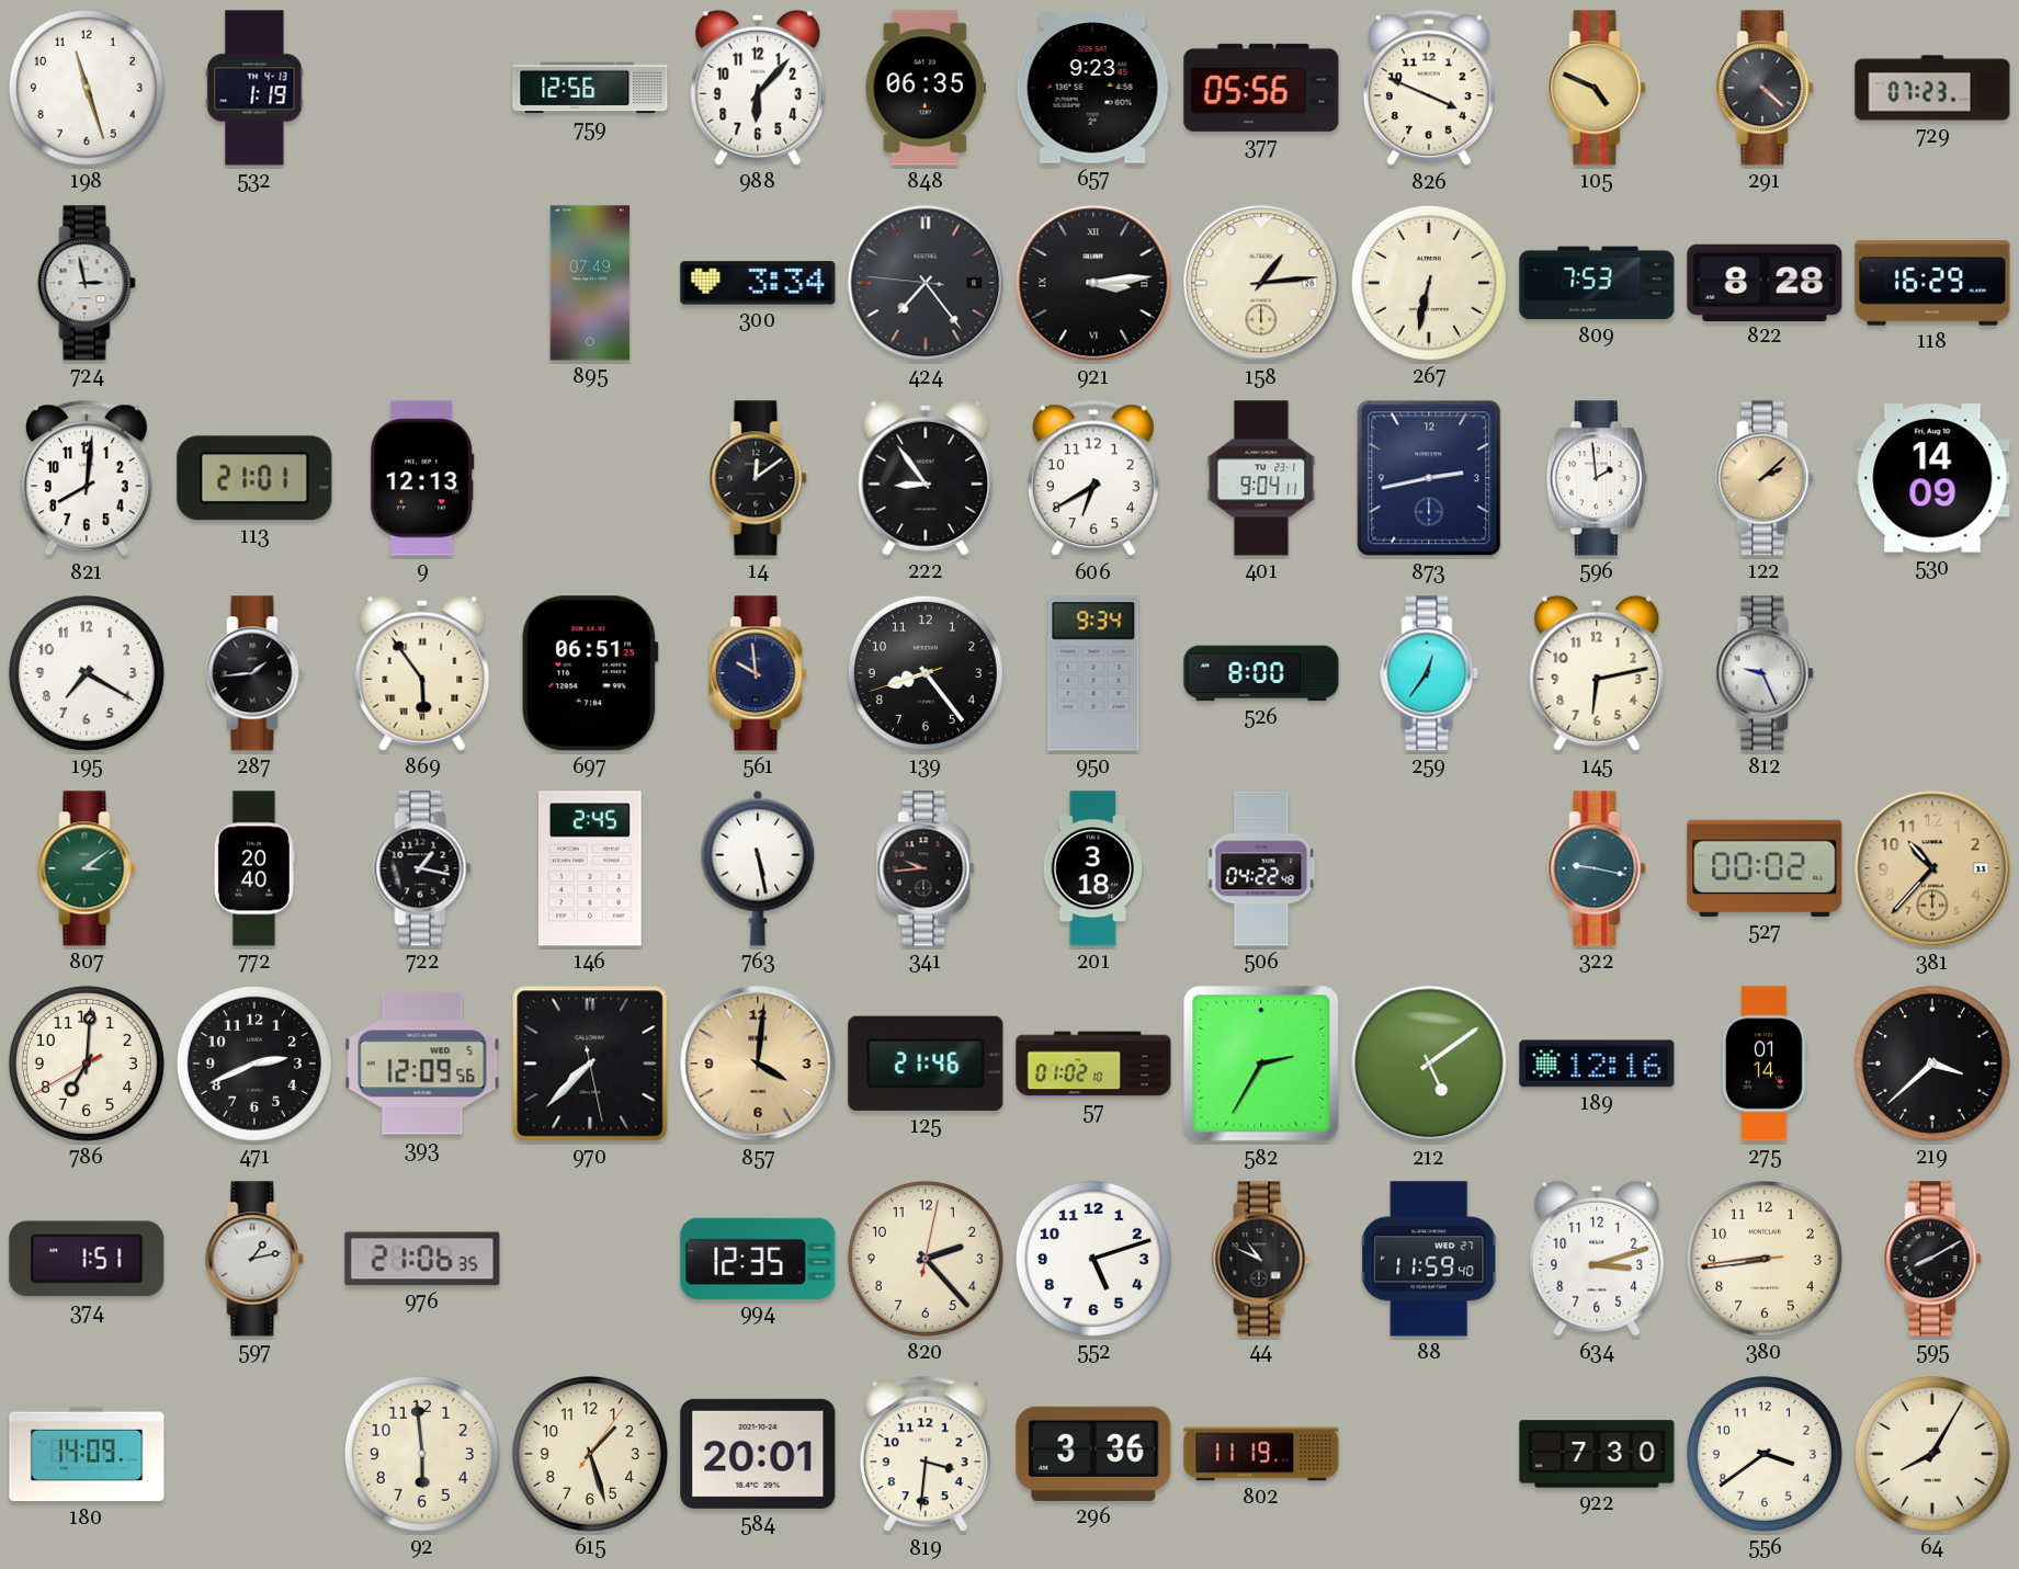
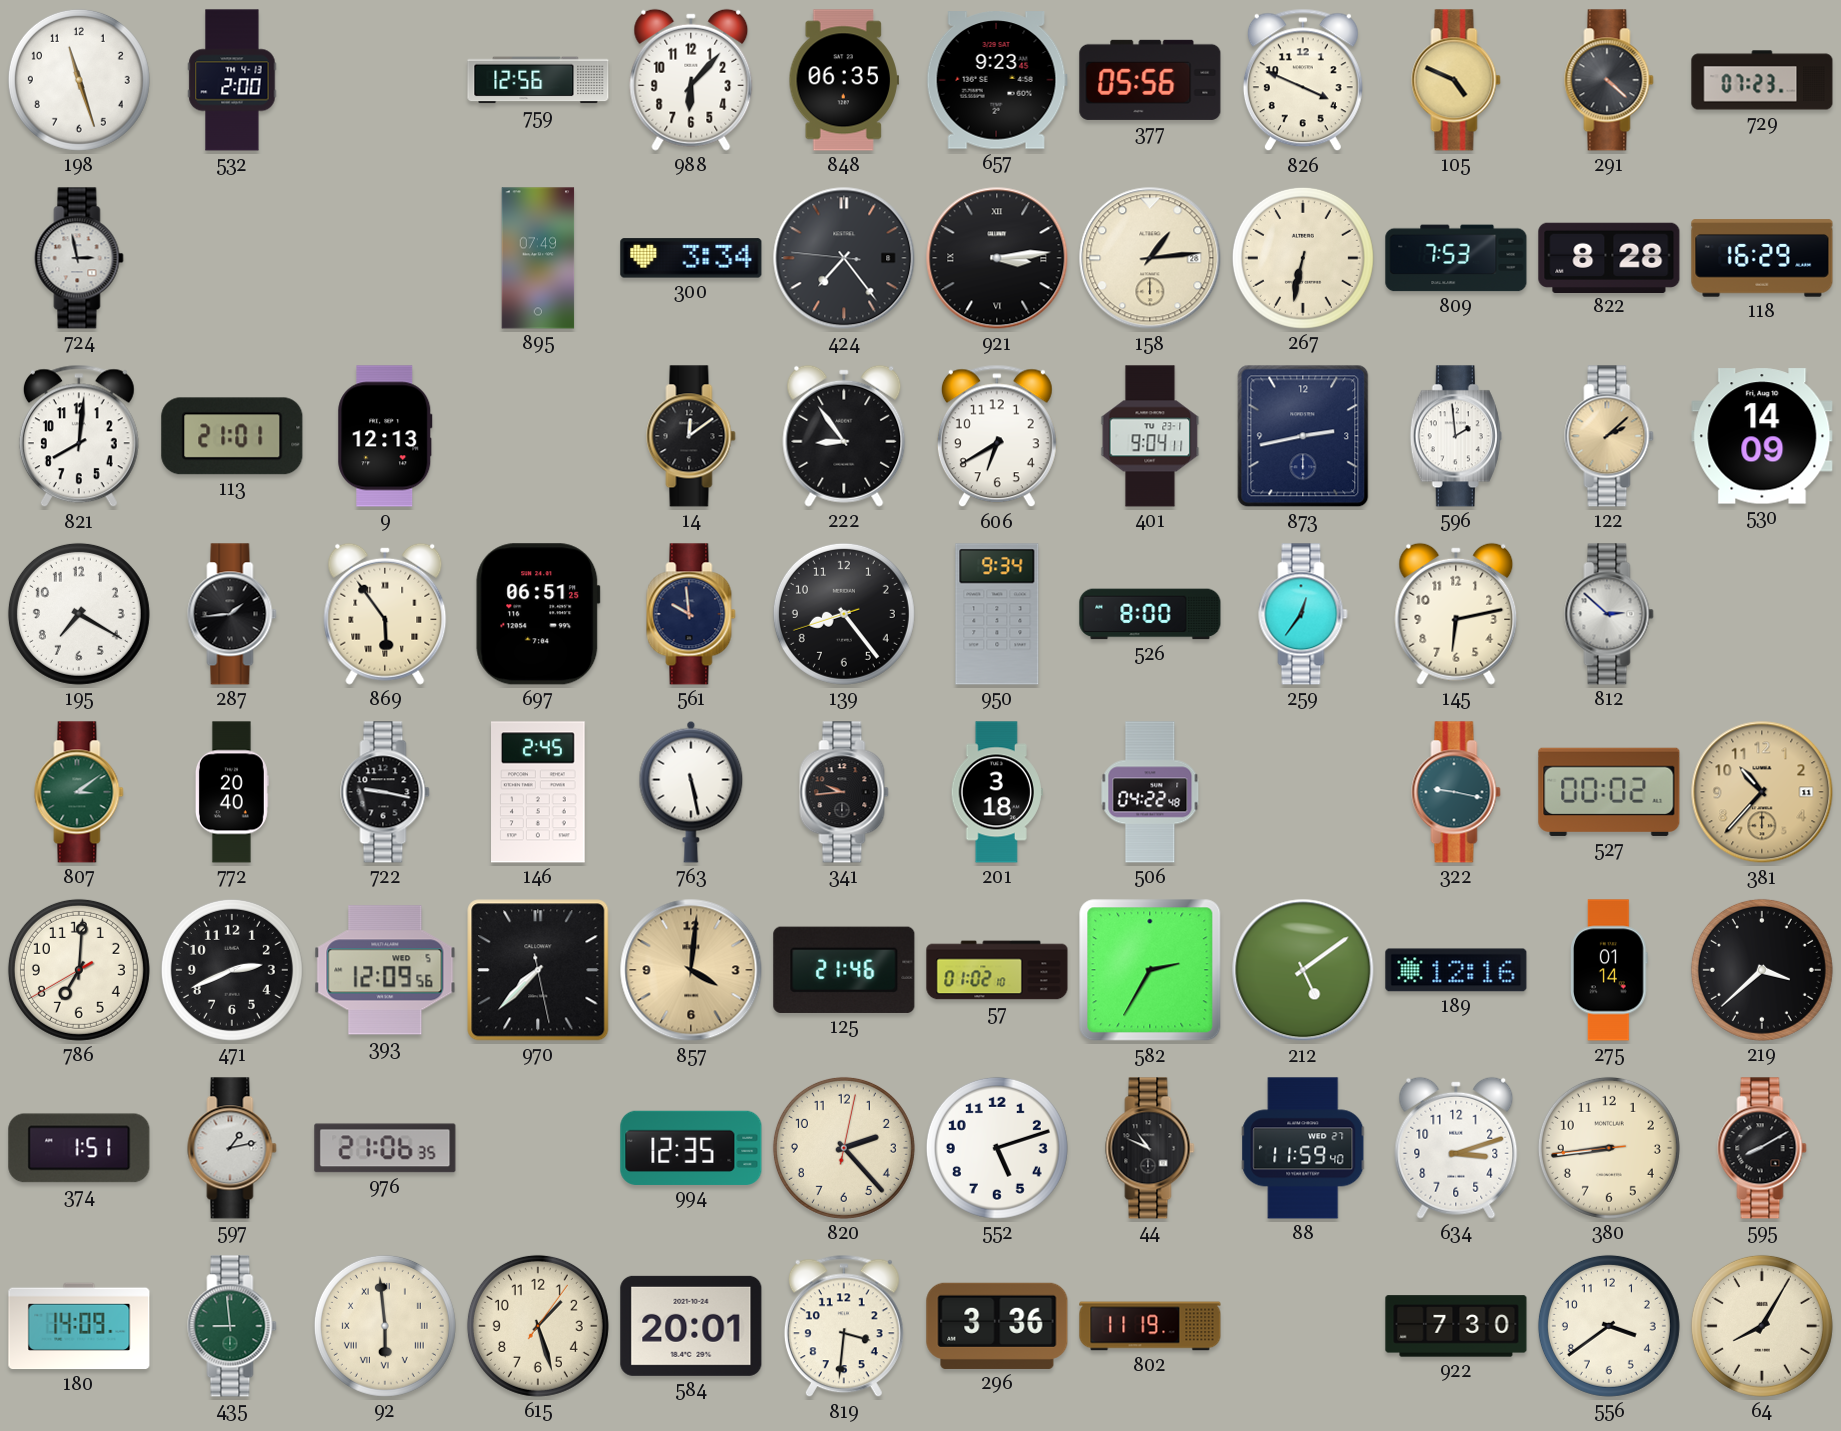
532: 1:19 -> 2:00 (232, 80)
812: 9:26 -> 2:52 (1609, 614)
722: 1:17 -> 9:17 (385, 792)
435: none -> 8:59 (232, 1326)
92 numerals: Arabic -> Roman (385, 1326)
